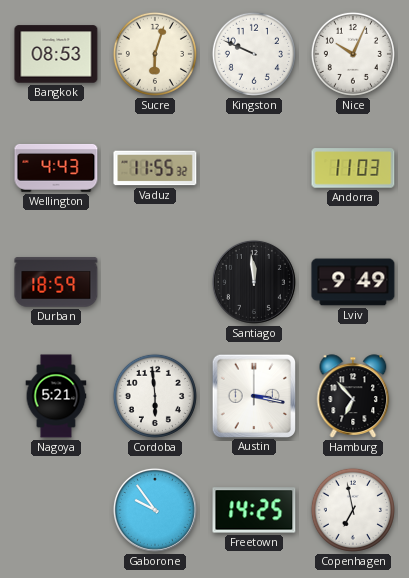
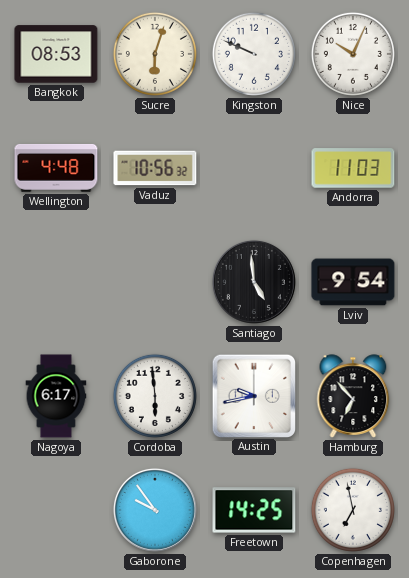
Wellington: 4:43 -> 4:48 (56, 168)
Vaduz: 11:55 -> 10:56 (155, 168)
Durban: 18:59 -> none (56, 282)
Santiago: 11:59 -> 4:59 (254, 282)
Lviv: 9:49 -> 9:54 (353, 282)
Nagoya: 5:21 -> 6:17 (56, 396)
Austin: 3:17 -> 9:43 (253, 395)
